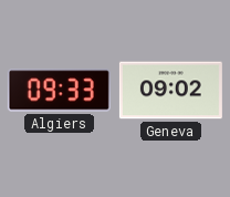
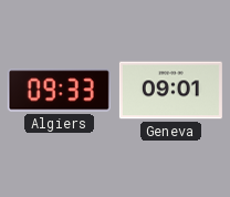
Geneva: 09:02 -> 09:01 (170, 91)
